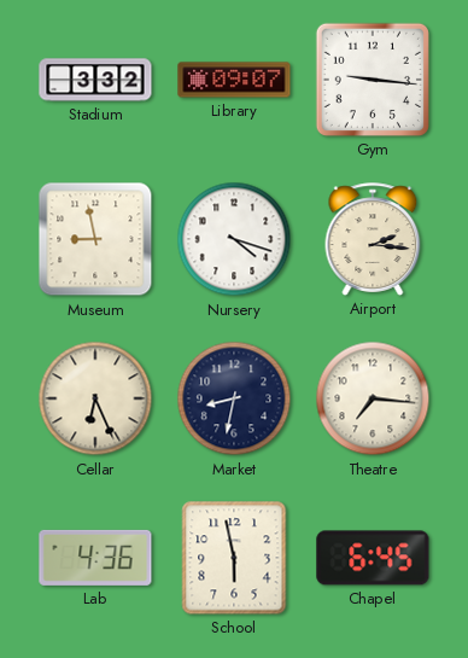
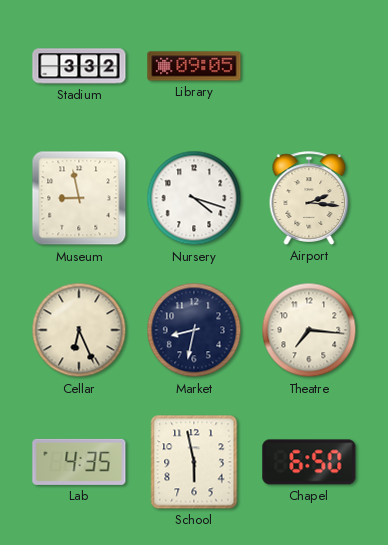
Library: 09:07 -> 09:05 (194, 66)
Gym: 9:16 -> none (373, 80)
Lab: 4:36 -> 4:35 (79, 462)
Chapel: 6:45 -> 6:50 (309, 462)
